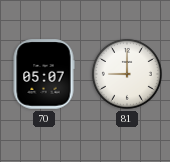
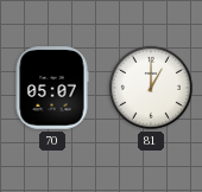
81: 9:00 -> 1:00 (151, 88)
